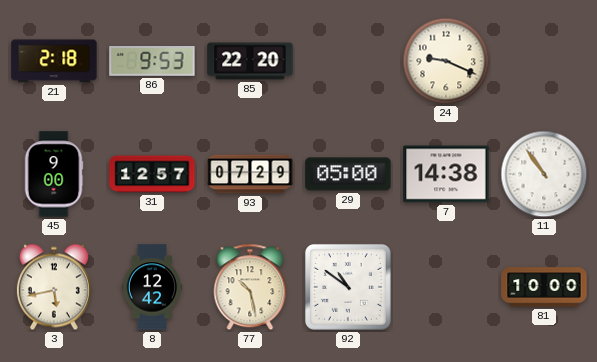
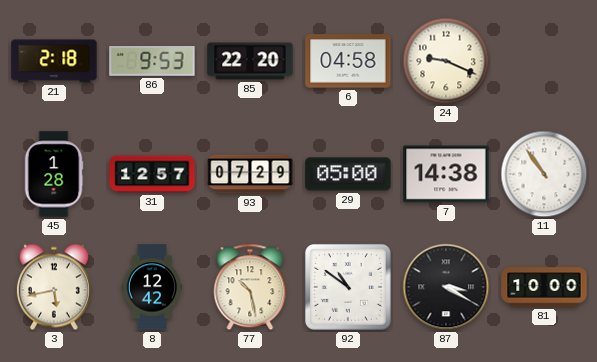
6: none -> 04:58 (348, 61)
45: 9:00 -> 1:28 (54, 174)
87: none -> 3:20 (446, 287)
